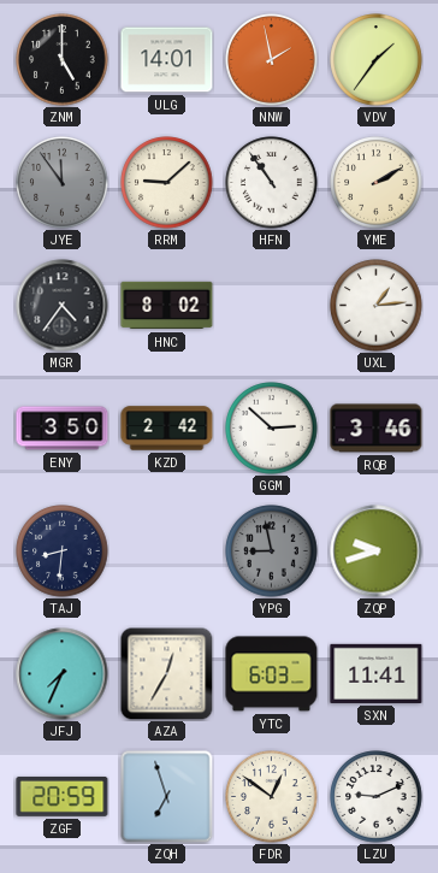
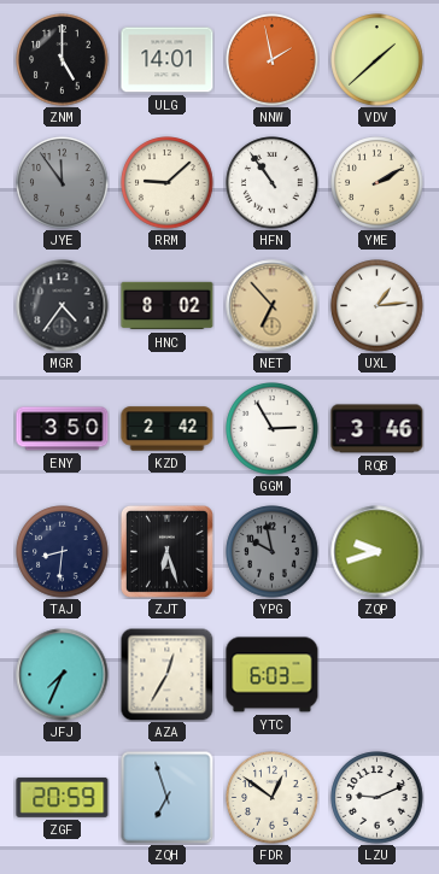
VDV: 1:36 -> 1:38 (377, 60)
NET: none -> 6:53 (273, 306)
GGM: 2:52 -> 2:55 (273, 429)
ZJT: none -> 6:27 (166, 551)
YPG: 8:58 -> 9:58 (273, 552)
SXN: 11:41 -> none (377, 673)
